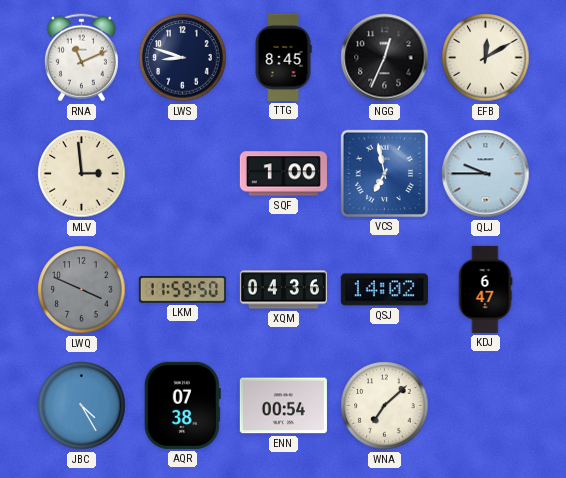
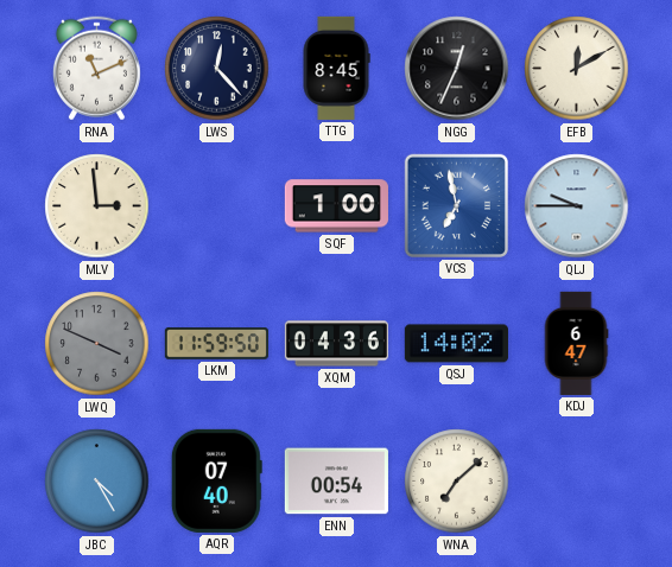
LWS: 8:48 -> 12:23 (217, 69)
AQR: 07:38 -> 07:40 (216, 480)
